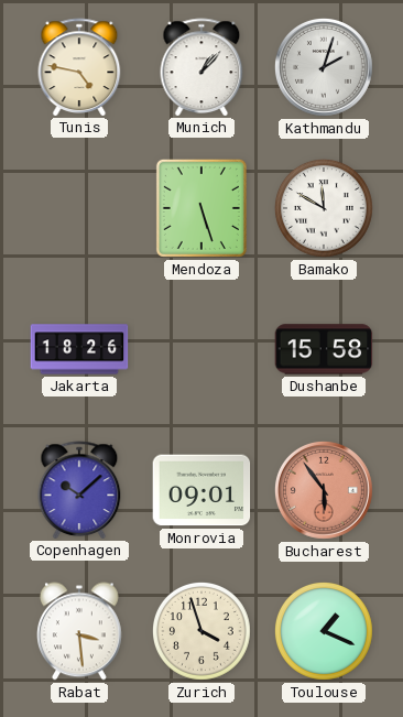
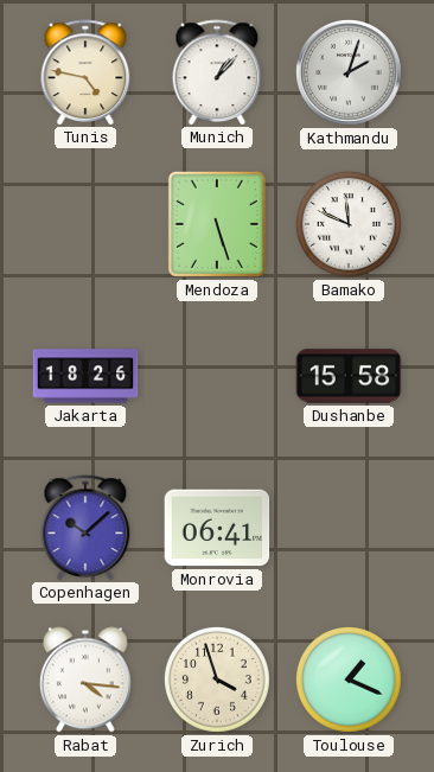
Bamako: 11:50 -> 11:49 (349, 224)
Monrovia: 09:01 -> 06:41 (217, 528)
Bucharest: 5:54 -> none (324, 490)
Rabat: 3:29 -> 4:16 (85, 680)
